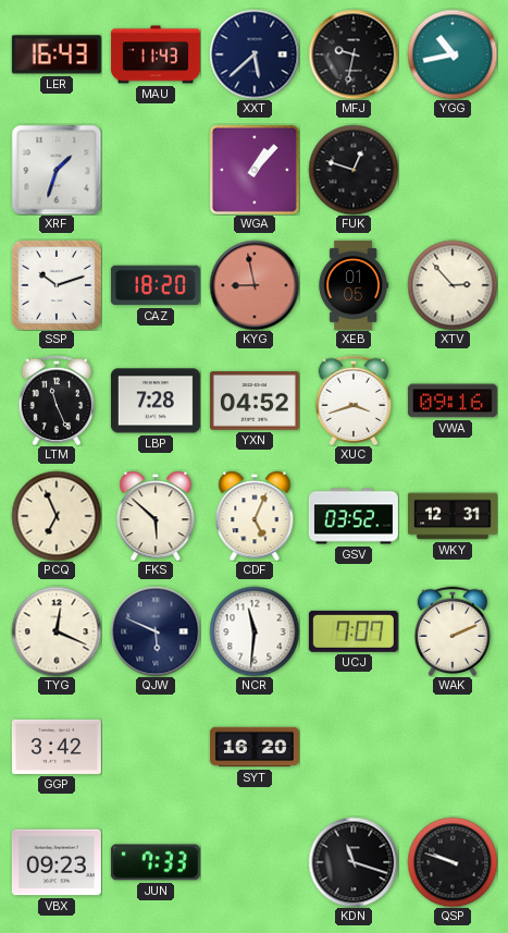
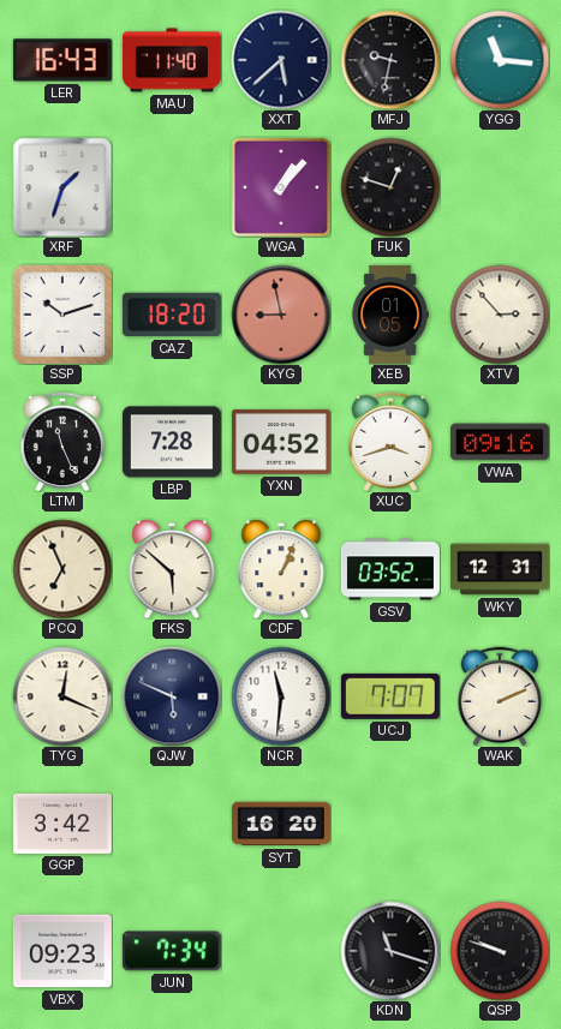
MAU: 11:43 -> 11:40 (172, 60)
YGG: 10:43 -> 11:16 (500, 60)
CDF: 5:04 -> 1:04 (281, 569)
JUN: 7:33 -> 7:34 (172, 951)
